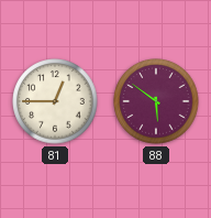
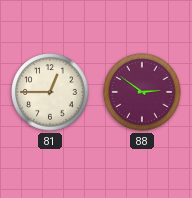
88: 5:51 -> 2:51 (142, 92)
